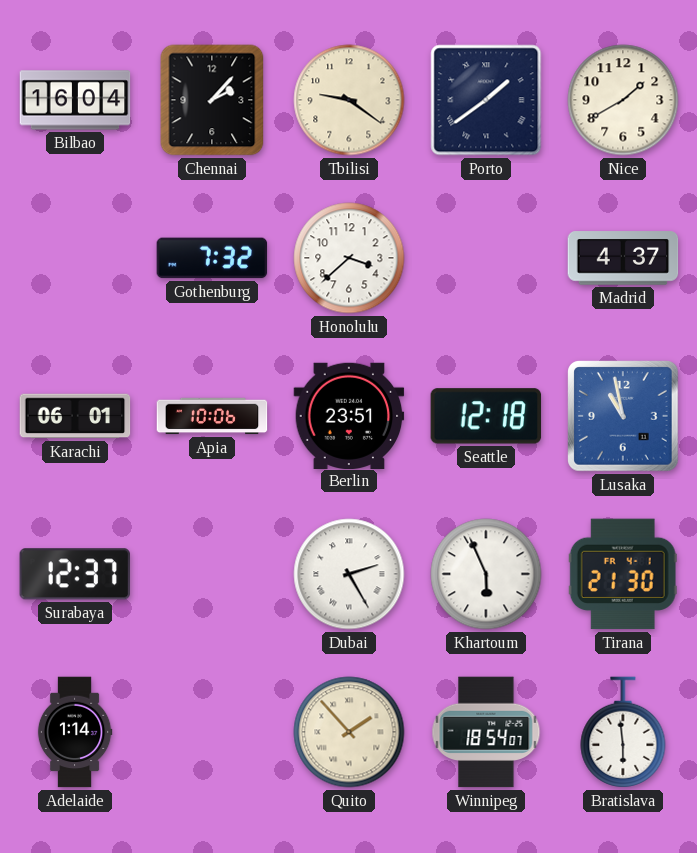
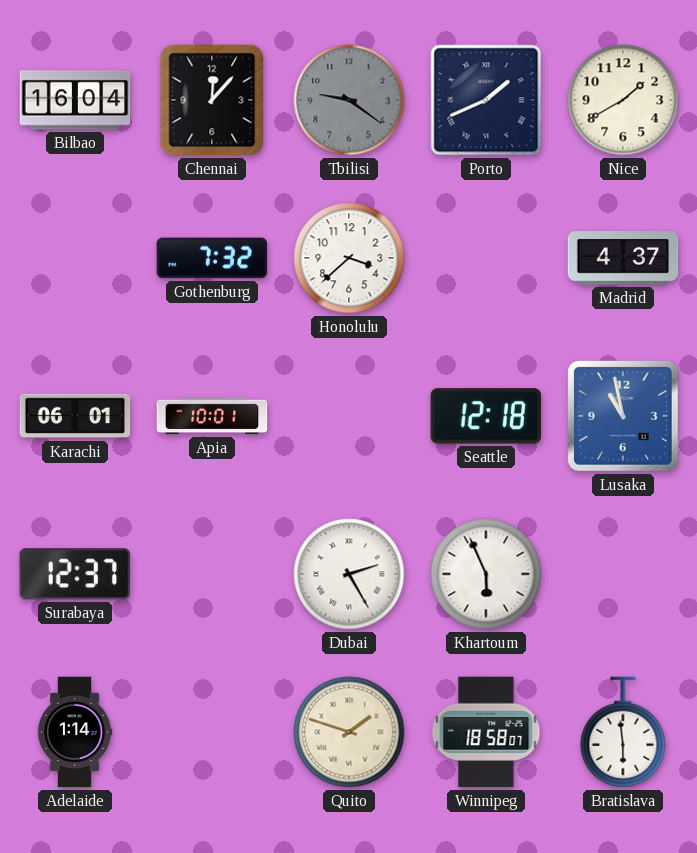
Chennai: 2:07 -> 12:07 (212, 100)
Tbilisi dial: cream -> grey (349, 100)
Porto: 1:39 -> 1:41 (486, 100)
Apia: 10:06 -> 10:01 (212, 416)
Berlin: 23:51 -> none (349, 415)
Tirana: 21:30 -> none (623, 574)
Quito: 1:53 -> 1:48 (349, 732)
Winnipeg: 18:54 -> 18:58 (486, 732)
